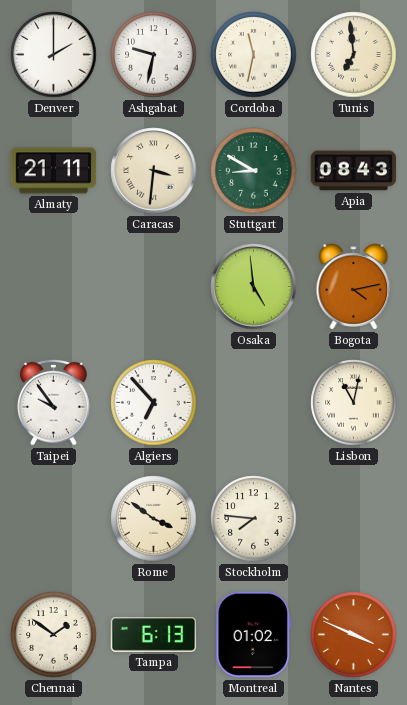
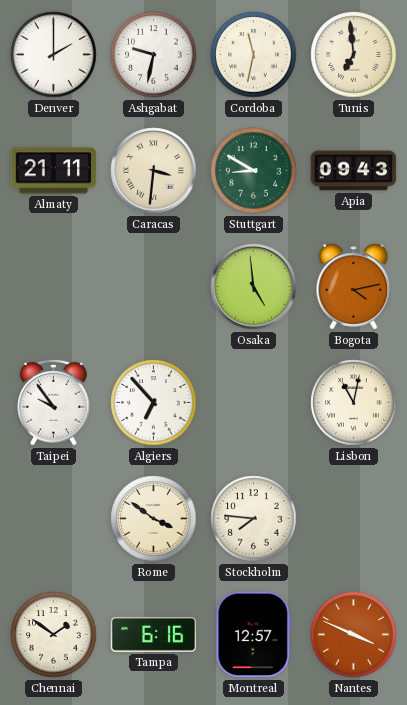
Apia: 08:43 -> 09:43 (354, 171)
Tampa: 6:13 -> 6:16 (154, 635)
Montreal: 01:02 -> 12:57 (253, 635)
